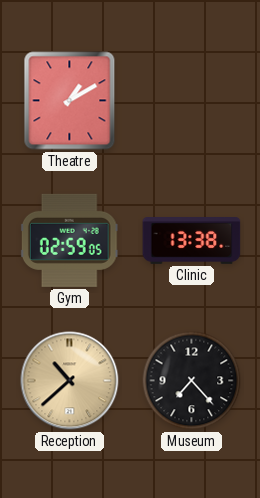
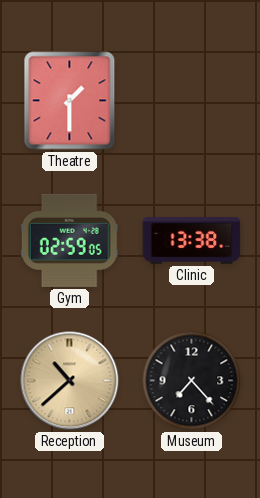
Theatre: 1:10 -> 1:30 (70, 101)
